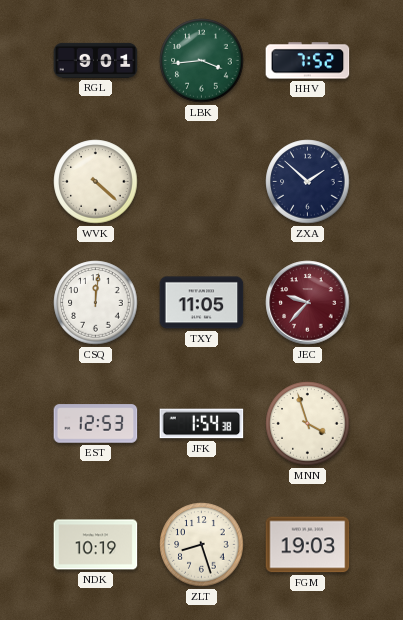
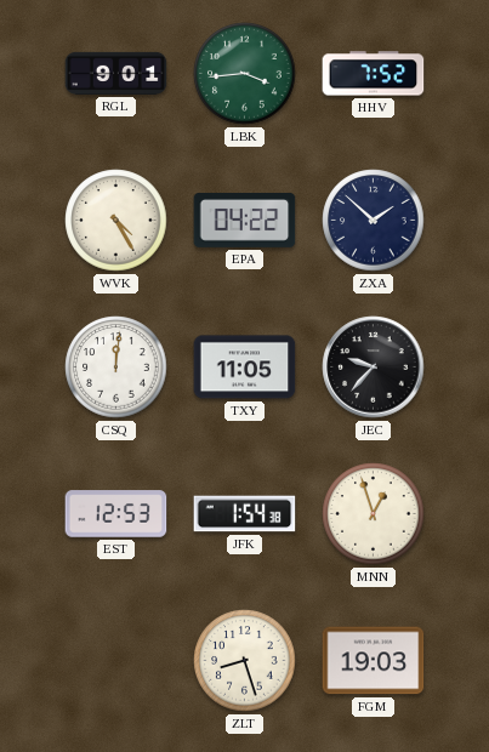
WVK: 4:22 -> 4:25 (116, 221)
EPA: none -> 04:22 (245, 221)
JEC dial: burgundy -> black (374, 368)
MNN: 3:57 -> 12:57 (374, 514)
NDK: 10:19 -> none (96, 545)
